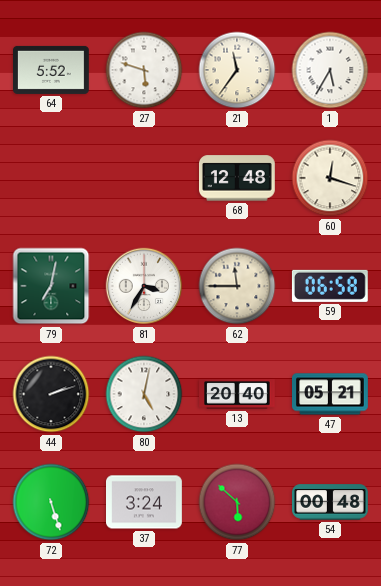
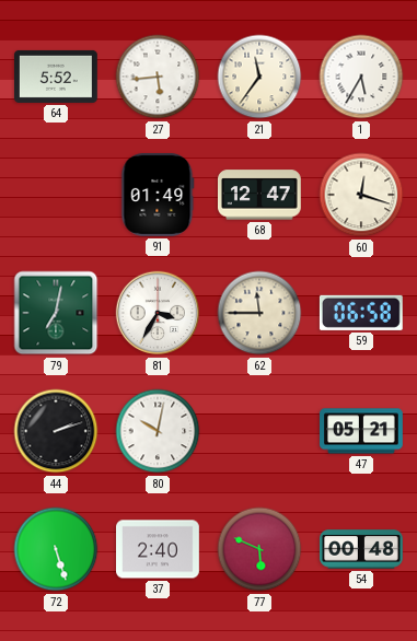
27: 5:48 -> 5:44 (158, 77)
91: none -> 01:49 (158, 195)
68: 12:48 -> 12:47 (260, 195)
80: 5:02 -> 10:02 (158, 431)
13: 20:40 -> none (238, 394)
37: 3:24 -> 2:40 (159, 549)
77: 5:52 -> 5:49 (259, 549)
